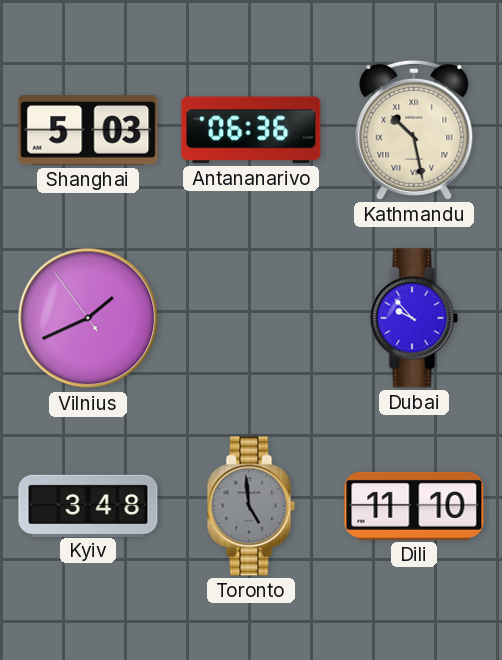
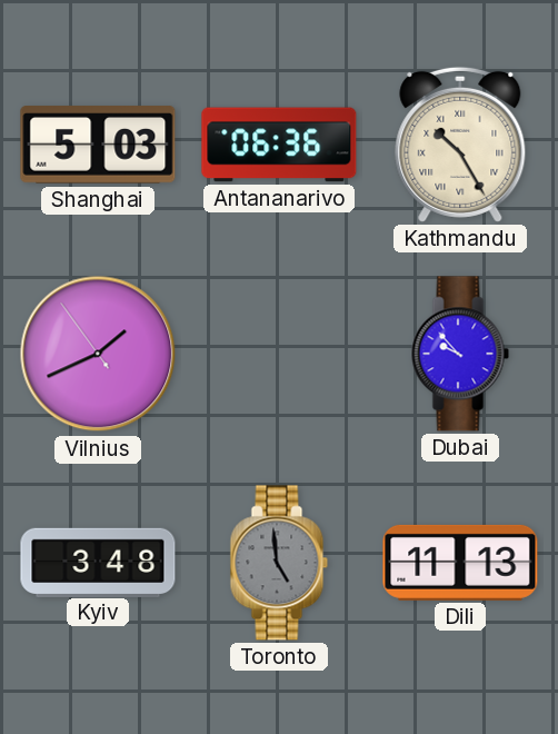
Kathmandu: 10:28 -> 10:25 (460, 145)
Dili: 11:10 -> 11:13 (460, 563)
